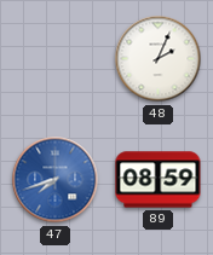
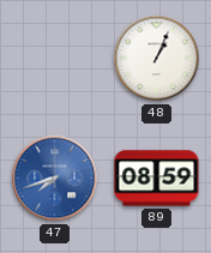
48: 2:04 -> 1:04 (157, 59)
